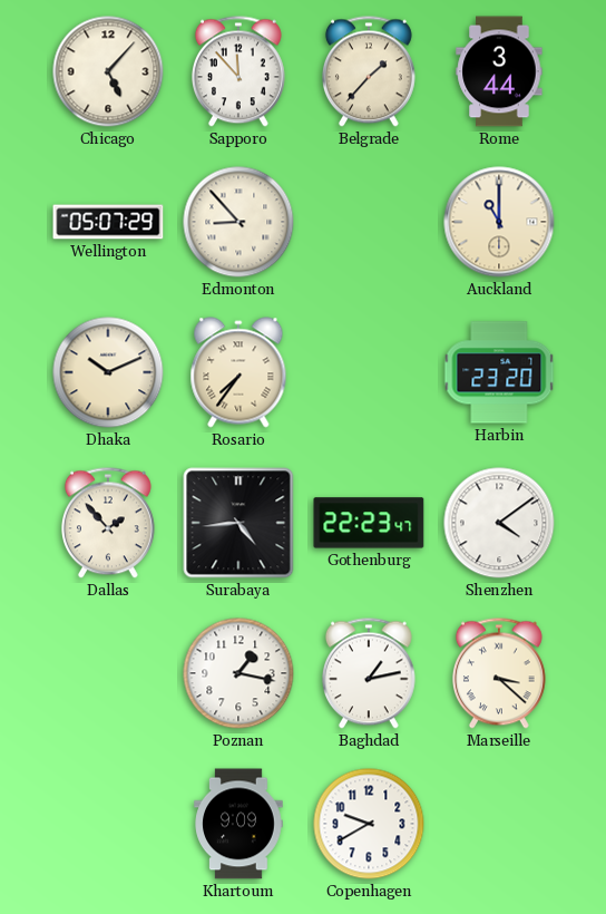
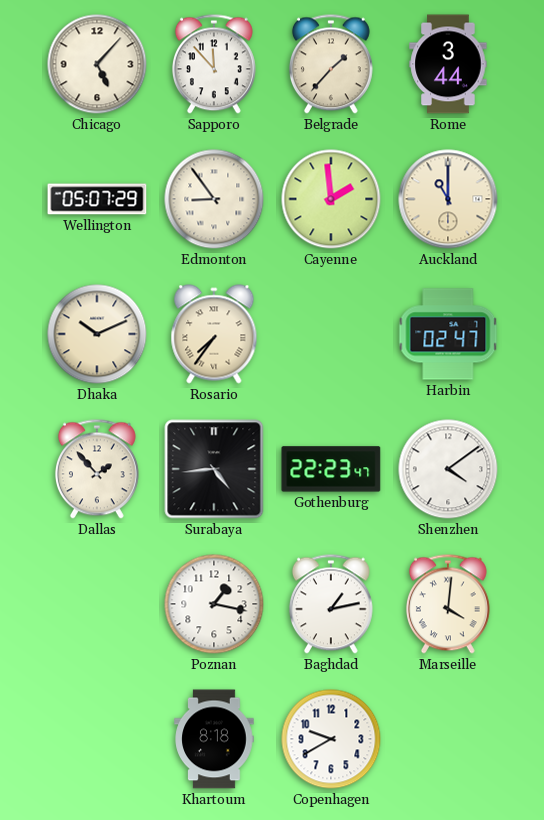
Edmonton: 8:53 -> 8:54 (214, 199)
Cayenne: none -> 1:59 (331, 199)
Harbin: 23:20 -> 02:47 (448, 334)
Marseille: 3:22 -> 4:01 (448, 604)
Khartoum: 9:09 -> 8:18 (214, 739)
